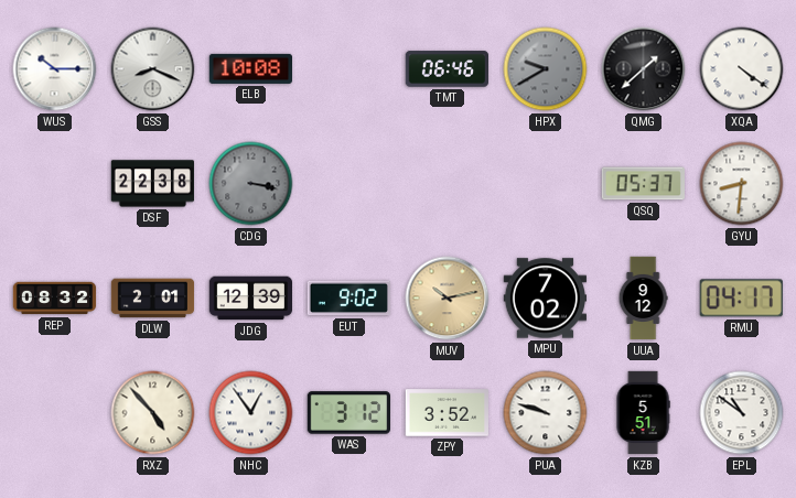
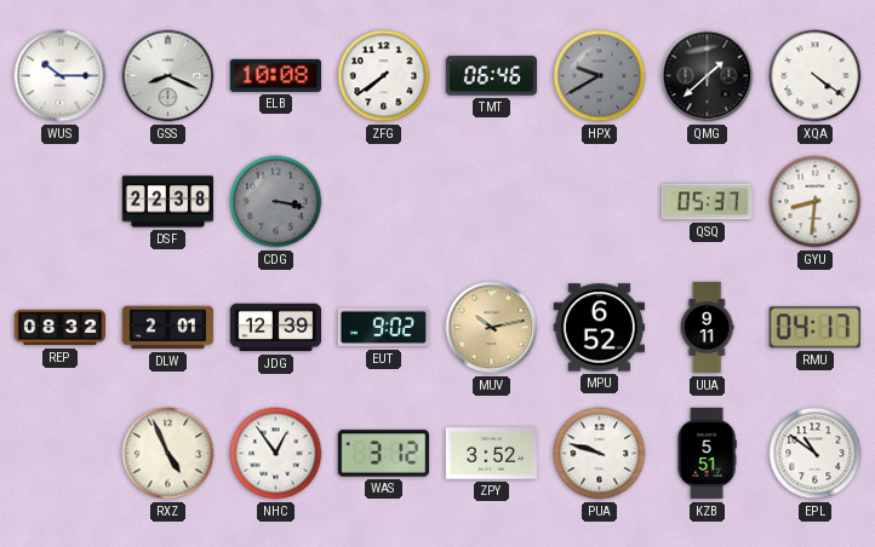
ZFG: none -> 7:39 (384, 76)
MPU: 7:02 -> 6:52 (599, 328)
UUA: 9:12 -> 9:11 (707, 328)
RXZ: 4:53 -> 4:56 (168, 454)
